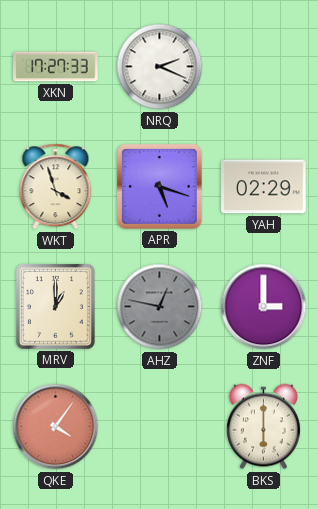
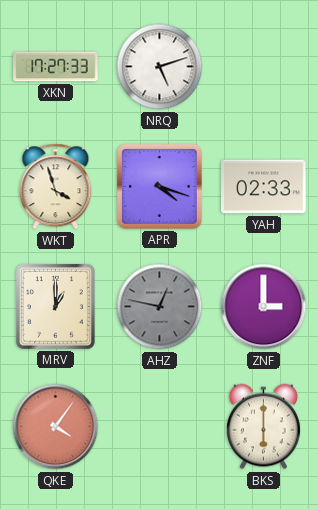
NRQ: 2:19 -> 5:12 (160, 67)
APR: 5:18 -> 4:18 (159, 186)
YAH: 02:29 -> 02:33 (264, 187)
